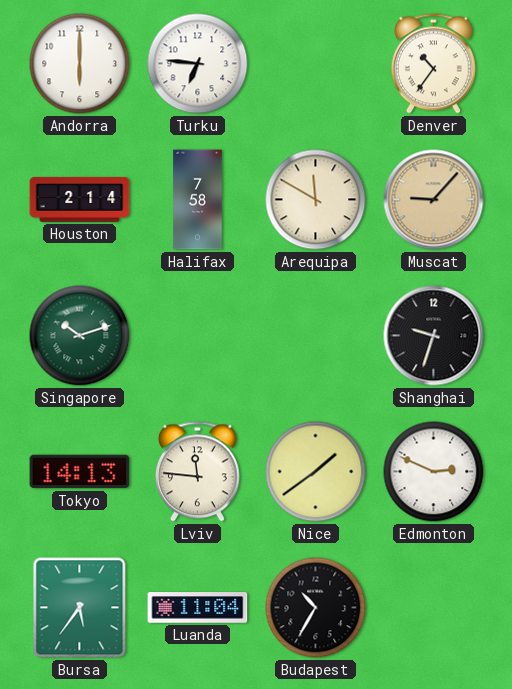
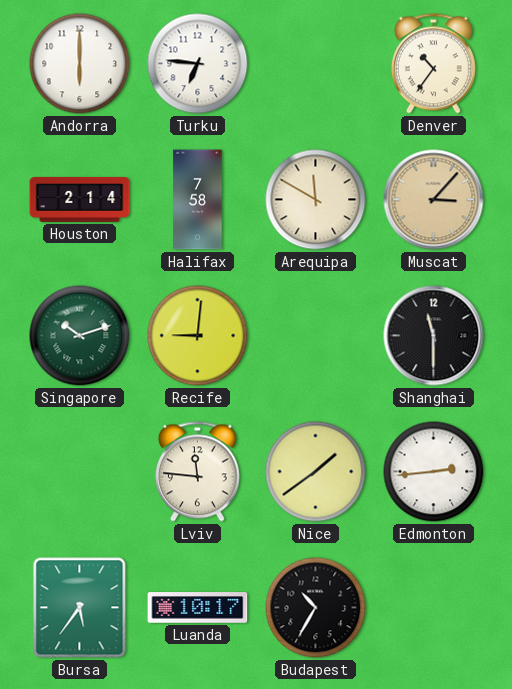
Muscat: 9:07 -> 3:07 (434, 200)
Recife: none -> 9:01 (198, 336)
Shanghai: 9:33 -> 11:30 (434, 336)
Tokyo: 14:13 -> none (80, 472)
Edmonton: 2:49 -> 2:44 (434, 472)
Luanda: 11:04 -> 10:17 (198, 608)
